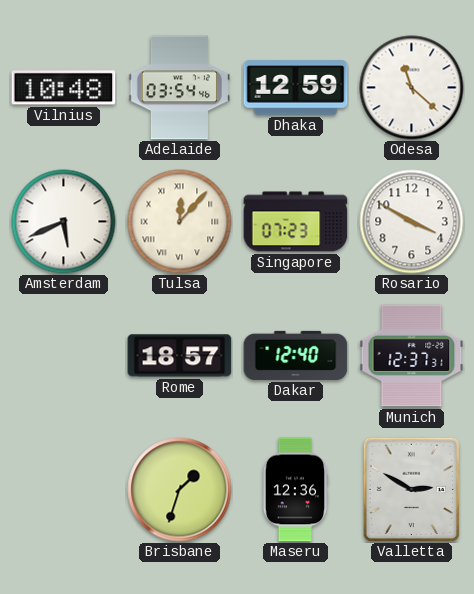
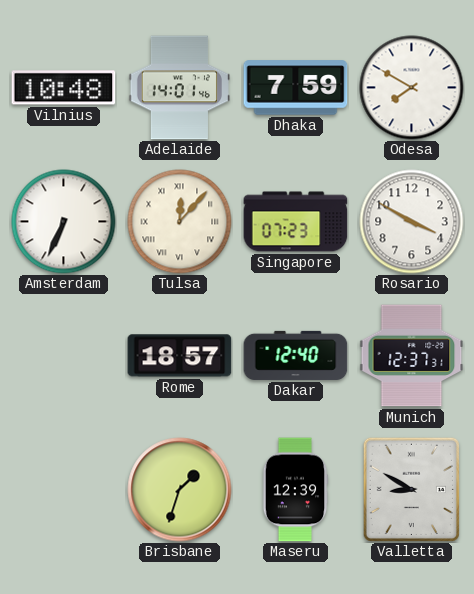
Adelaide: 03:54 -> 14:01 (179, 88)
Dhaka: 12:59 -> 7:59 (296, 88)
Odesa: 11:22 -> 7:50 (412, 88)
Amsterdam: 5:41 -> 6:34 (64, 222)
Maseru: 12:36 -> 12:39 (295, 490)
Valletta: 2:50 -> 8:50 (411, 489)
